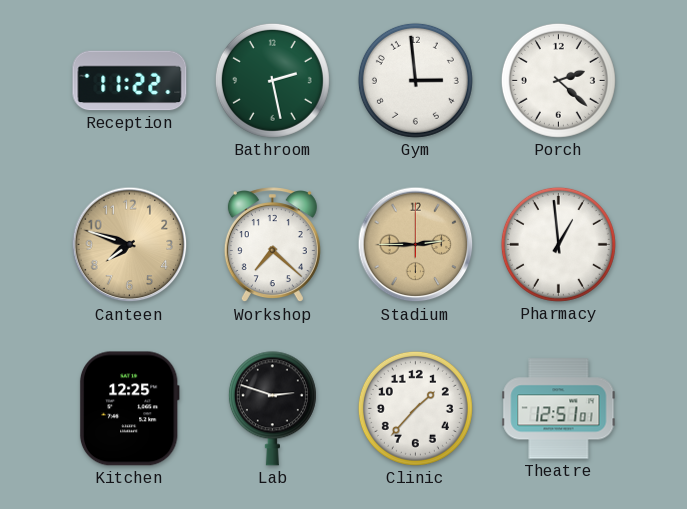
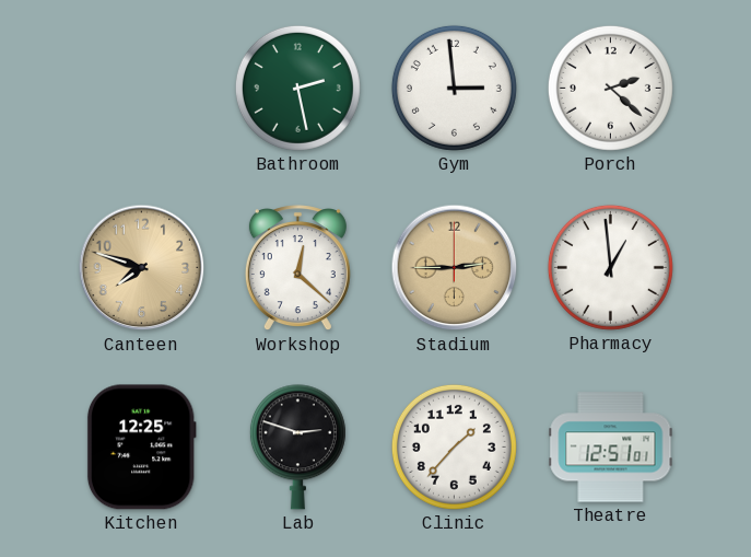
Reception: 11:22 -> none (130, 81)
Workshop: 7:22 -> 12:22 (297, 268)
